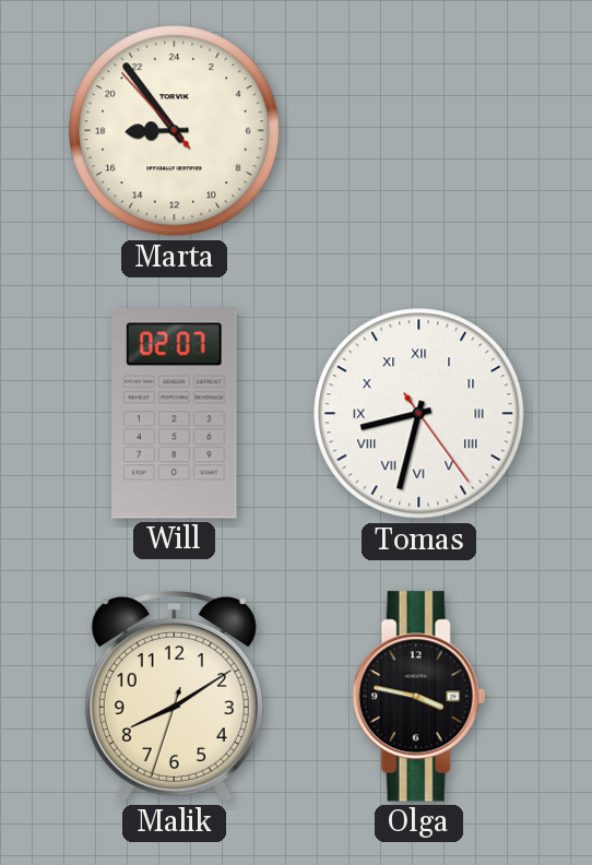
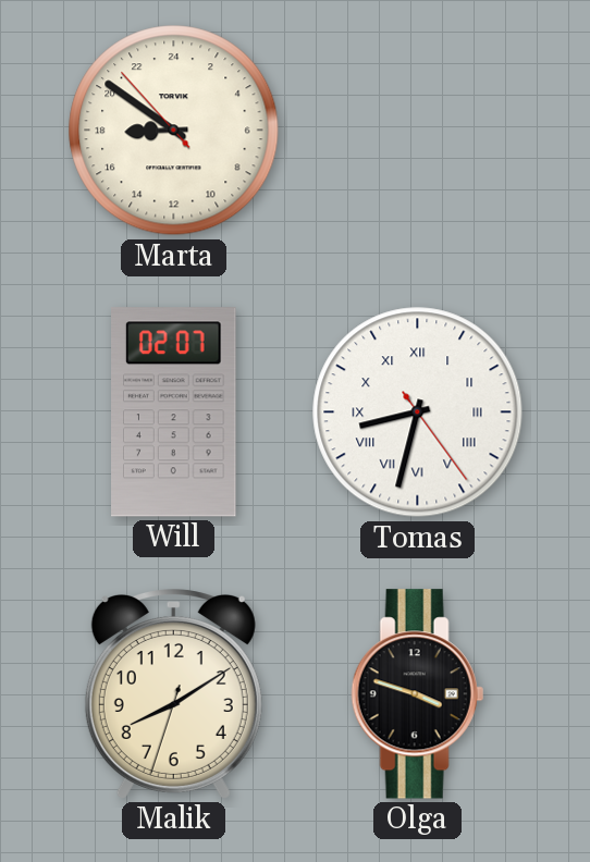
Marta: 17:53 -> 17:50 (174, 131)
Olga: 3:47 -> 3:48 (417, 694)
